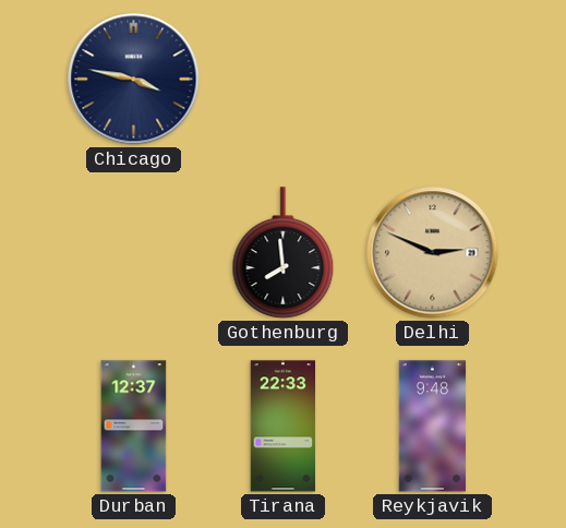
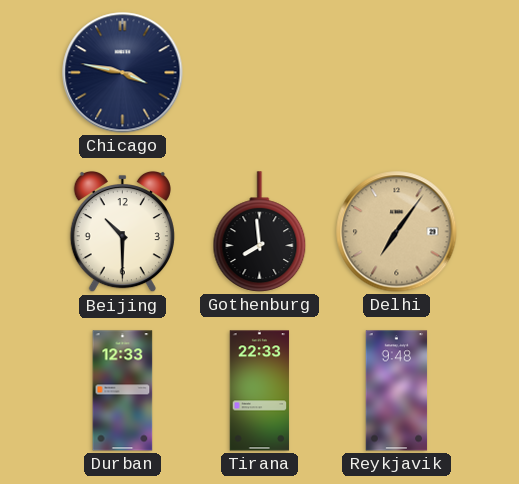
Beijing: none -> 10:30 (122, 232)
Delhi: 2:49 -> 7:06 (397, 232)
Durban: 12:37 -> 12:33 (123, 391)
